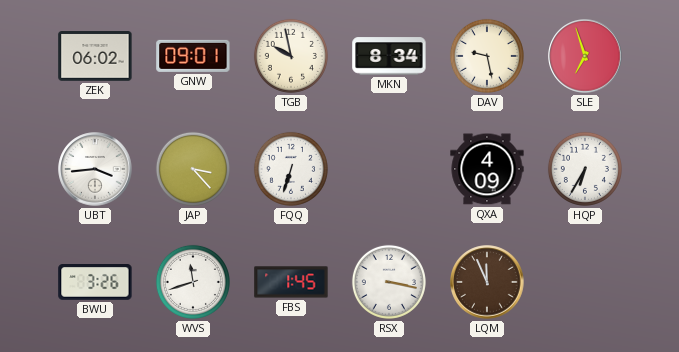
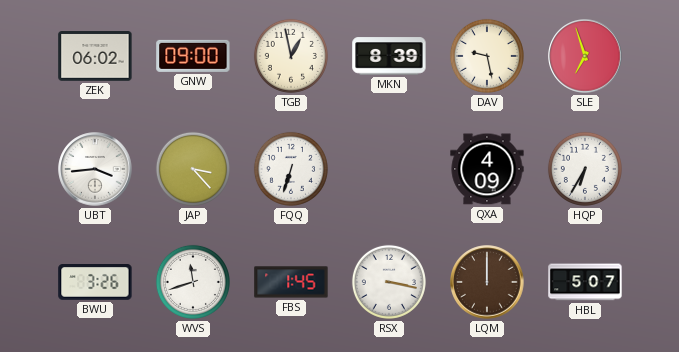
GNW: 09:01 -> 09:00 (193, 56)
TGB: 9:58 -> 12:58 (291, 56)
MKN: 8:34 -> 8:39 (389, 56)
LQM: 11:56 -> 12:00 (487, 282)
HBL: none -> 5:07 (585, 282)
